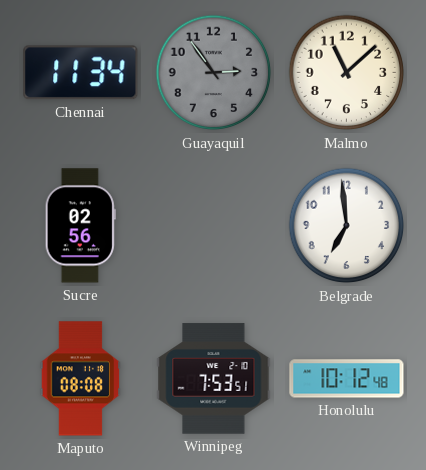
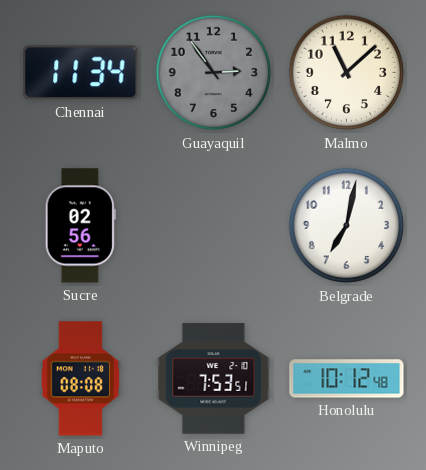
Belgrade: 6:59 -> 7:02 (347, 226)
